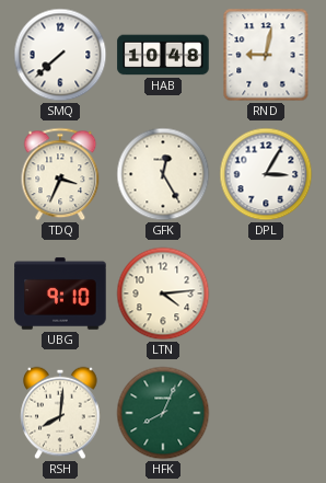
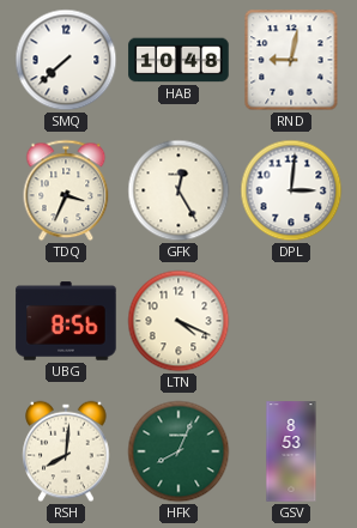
DPL: 3:05 -> 3:01 (291, 190)
UBG: 9:10 -> 8:56 (66, 321)
LTN: 4:14 -> 4:19 (179, 321)
GSV: none -> 8:53 (291, 451)
